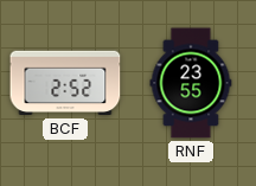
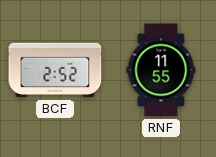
RNF: 23:55 -> 11:55 (161, 70)
